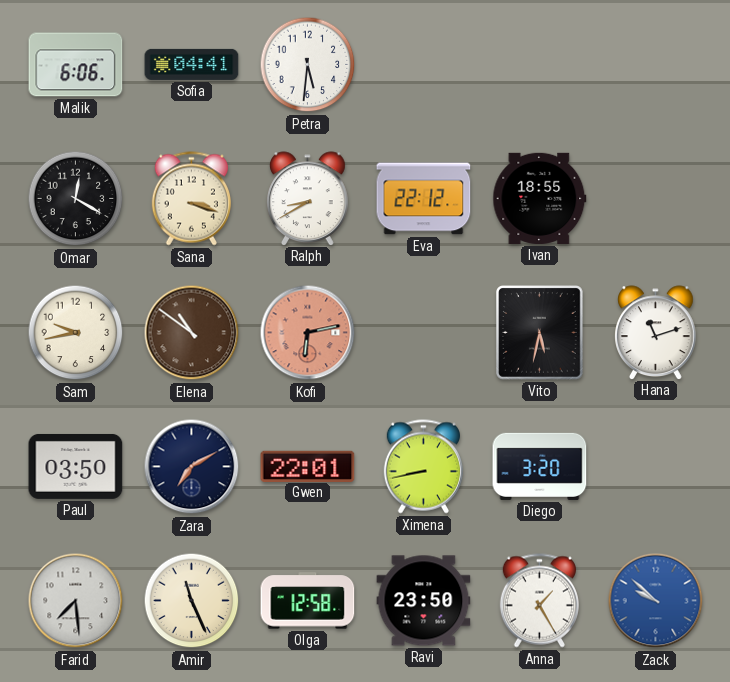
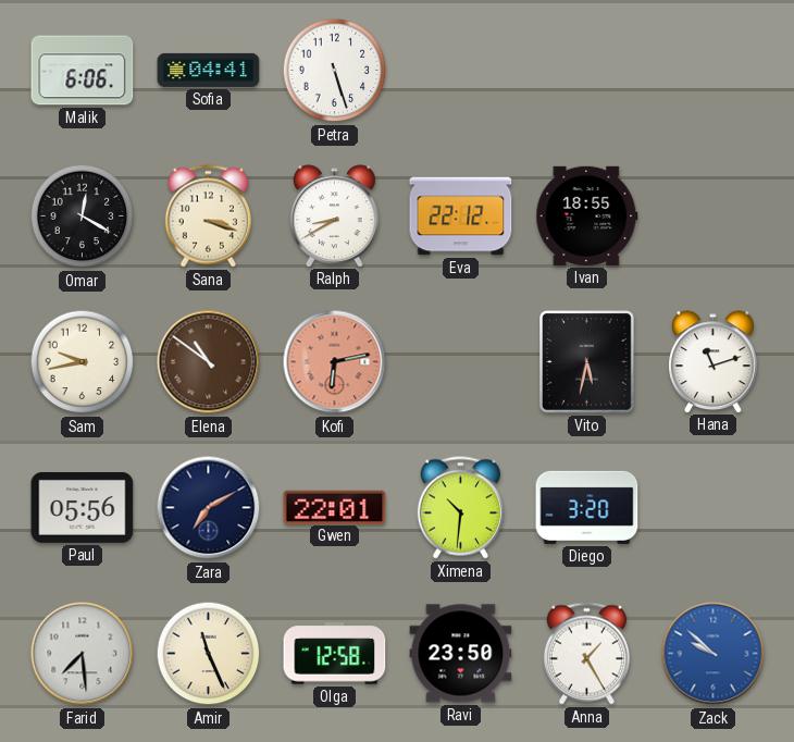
Petra: 5:31 -> 5:27 (335, 71)
Paul: 03:50 -> 05:56 (83, 507)
Ximena: 8:43 -> 10:31 (460, 508)
